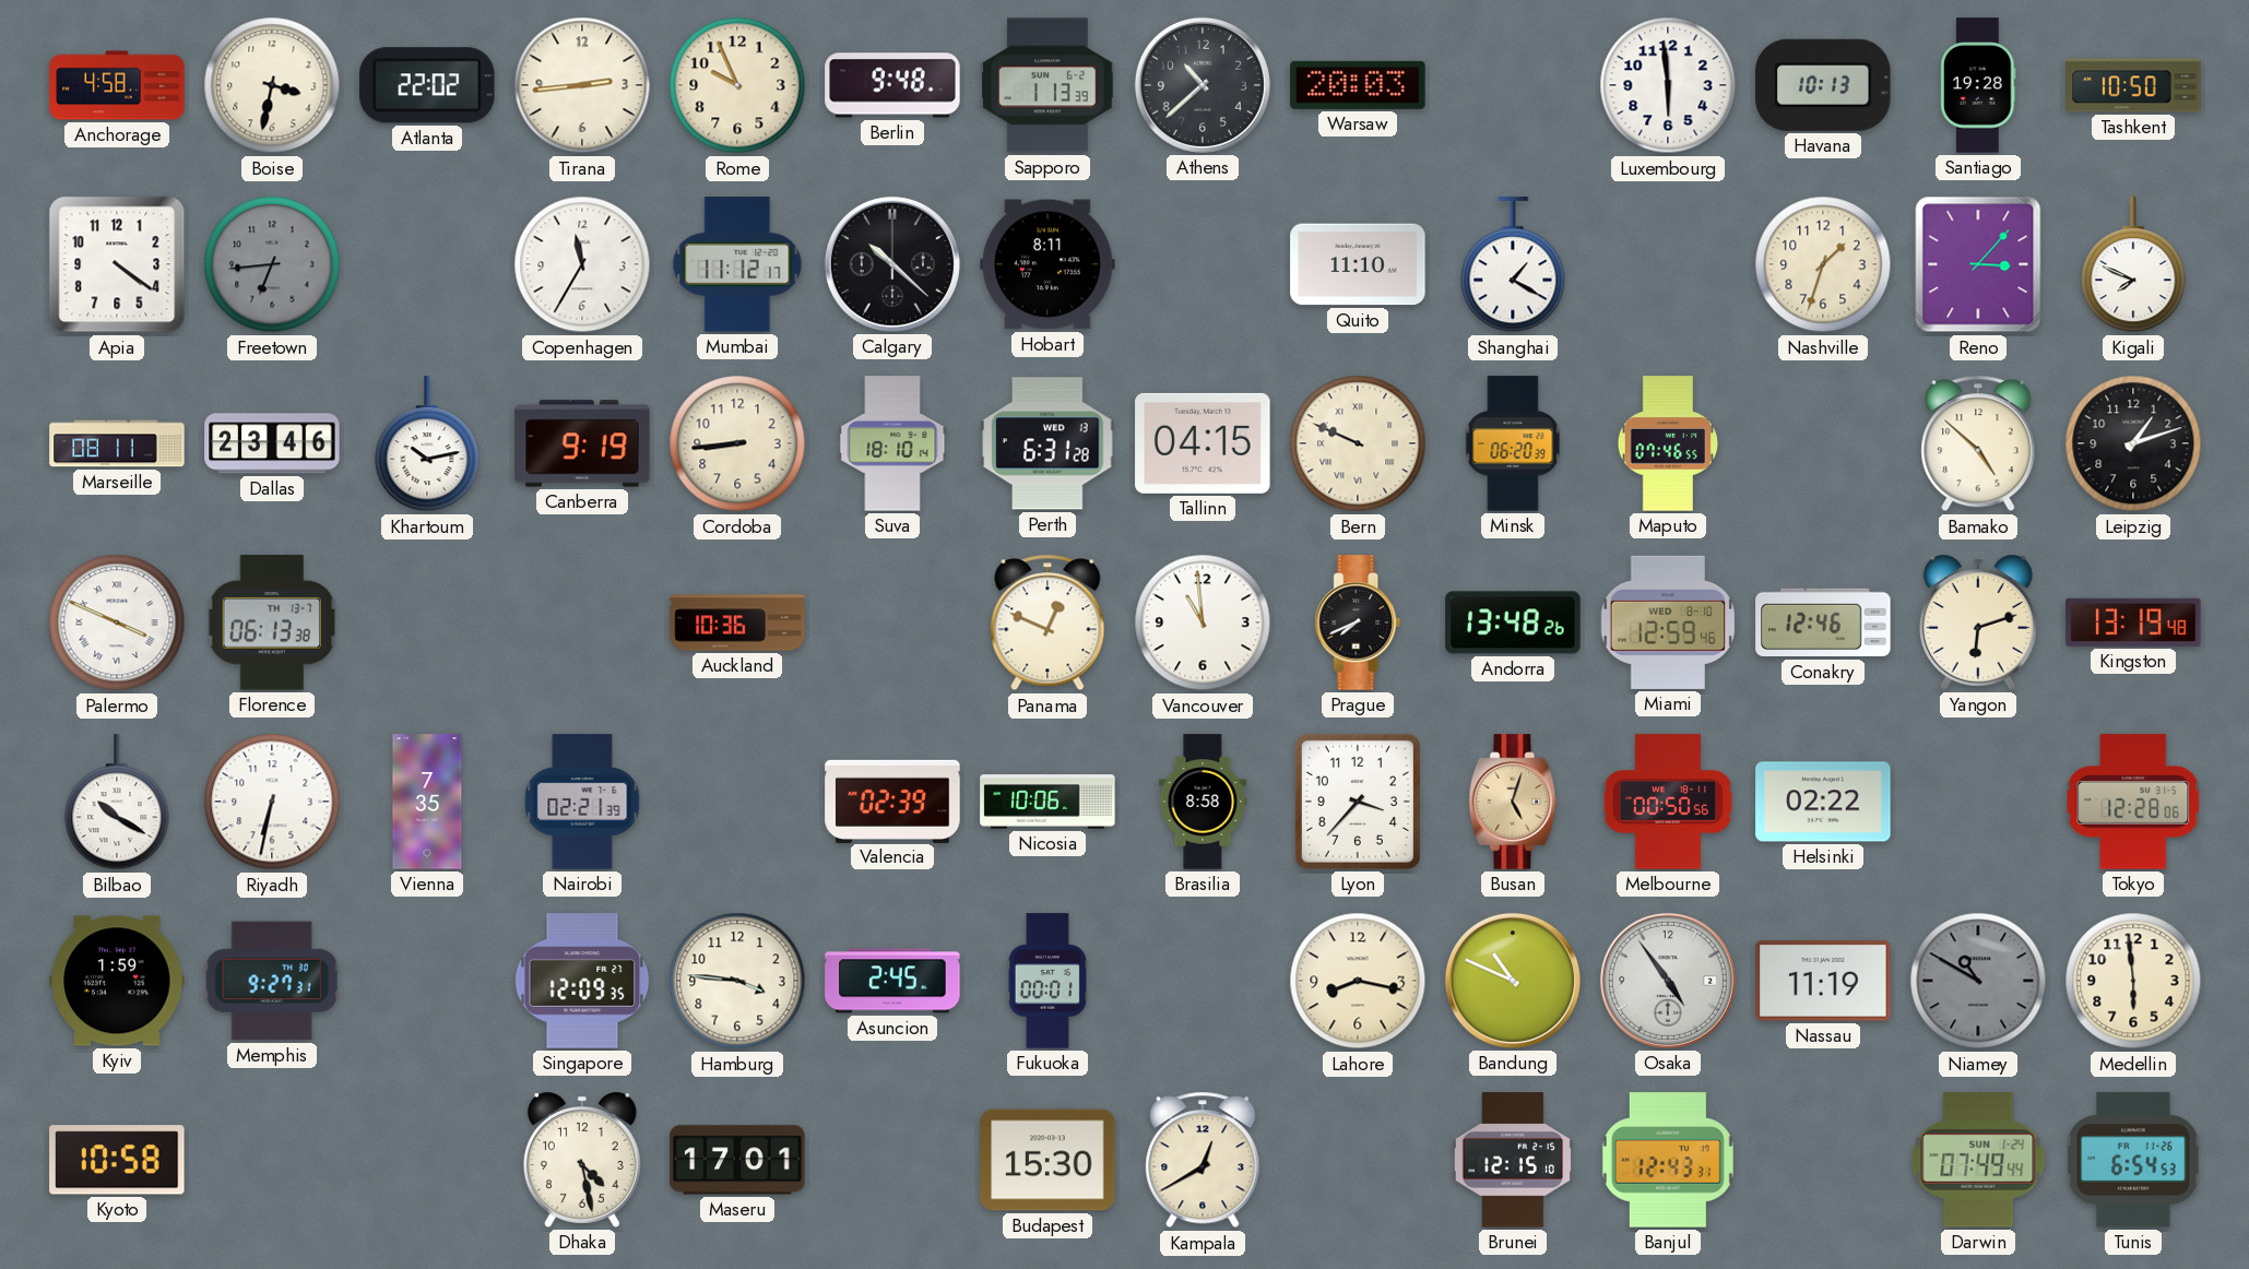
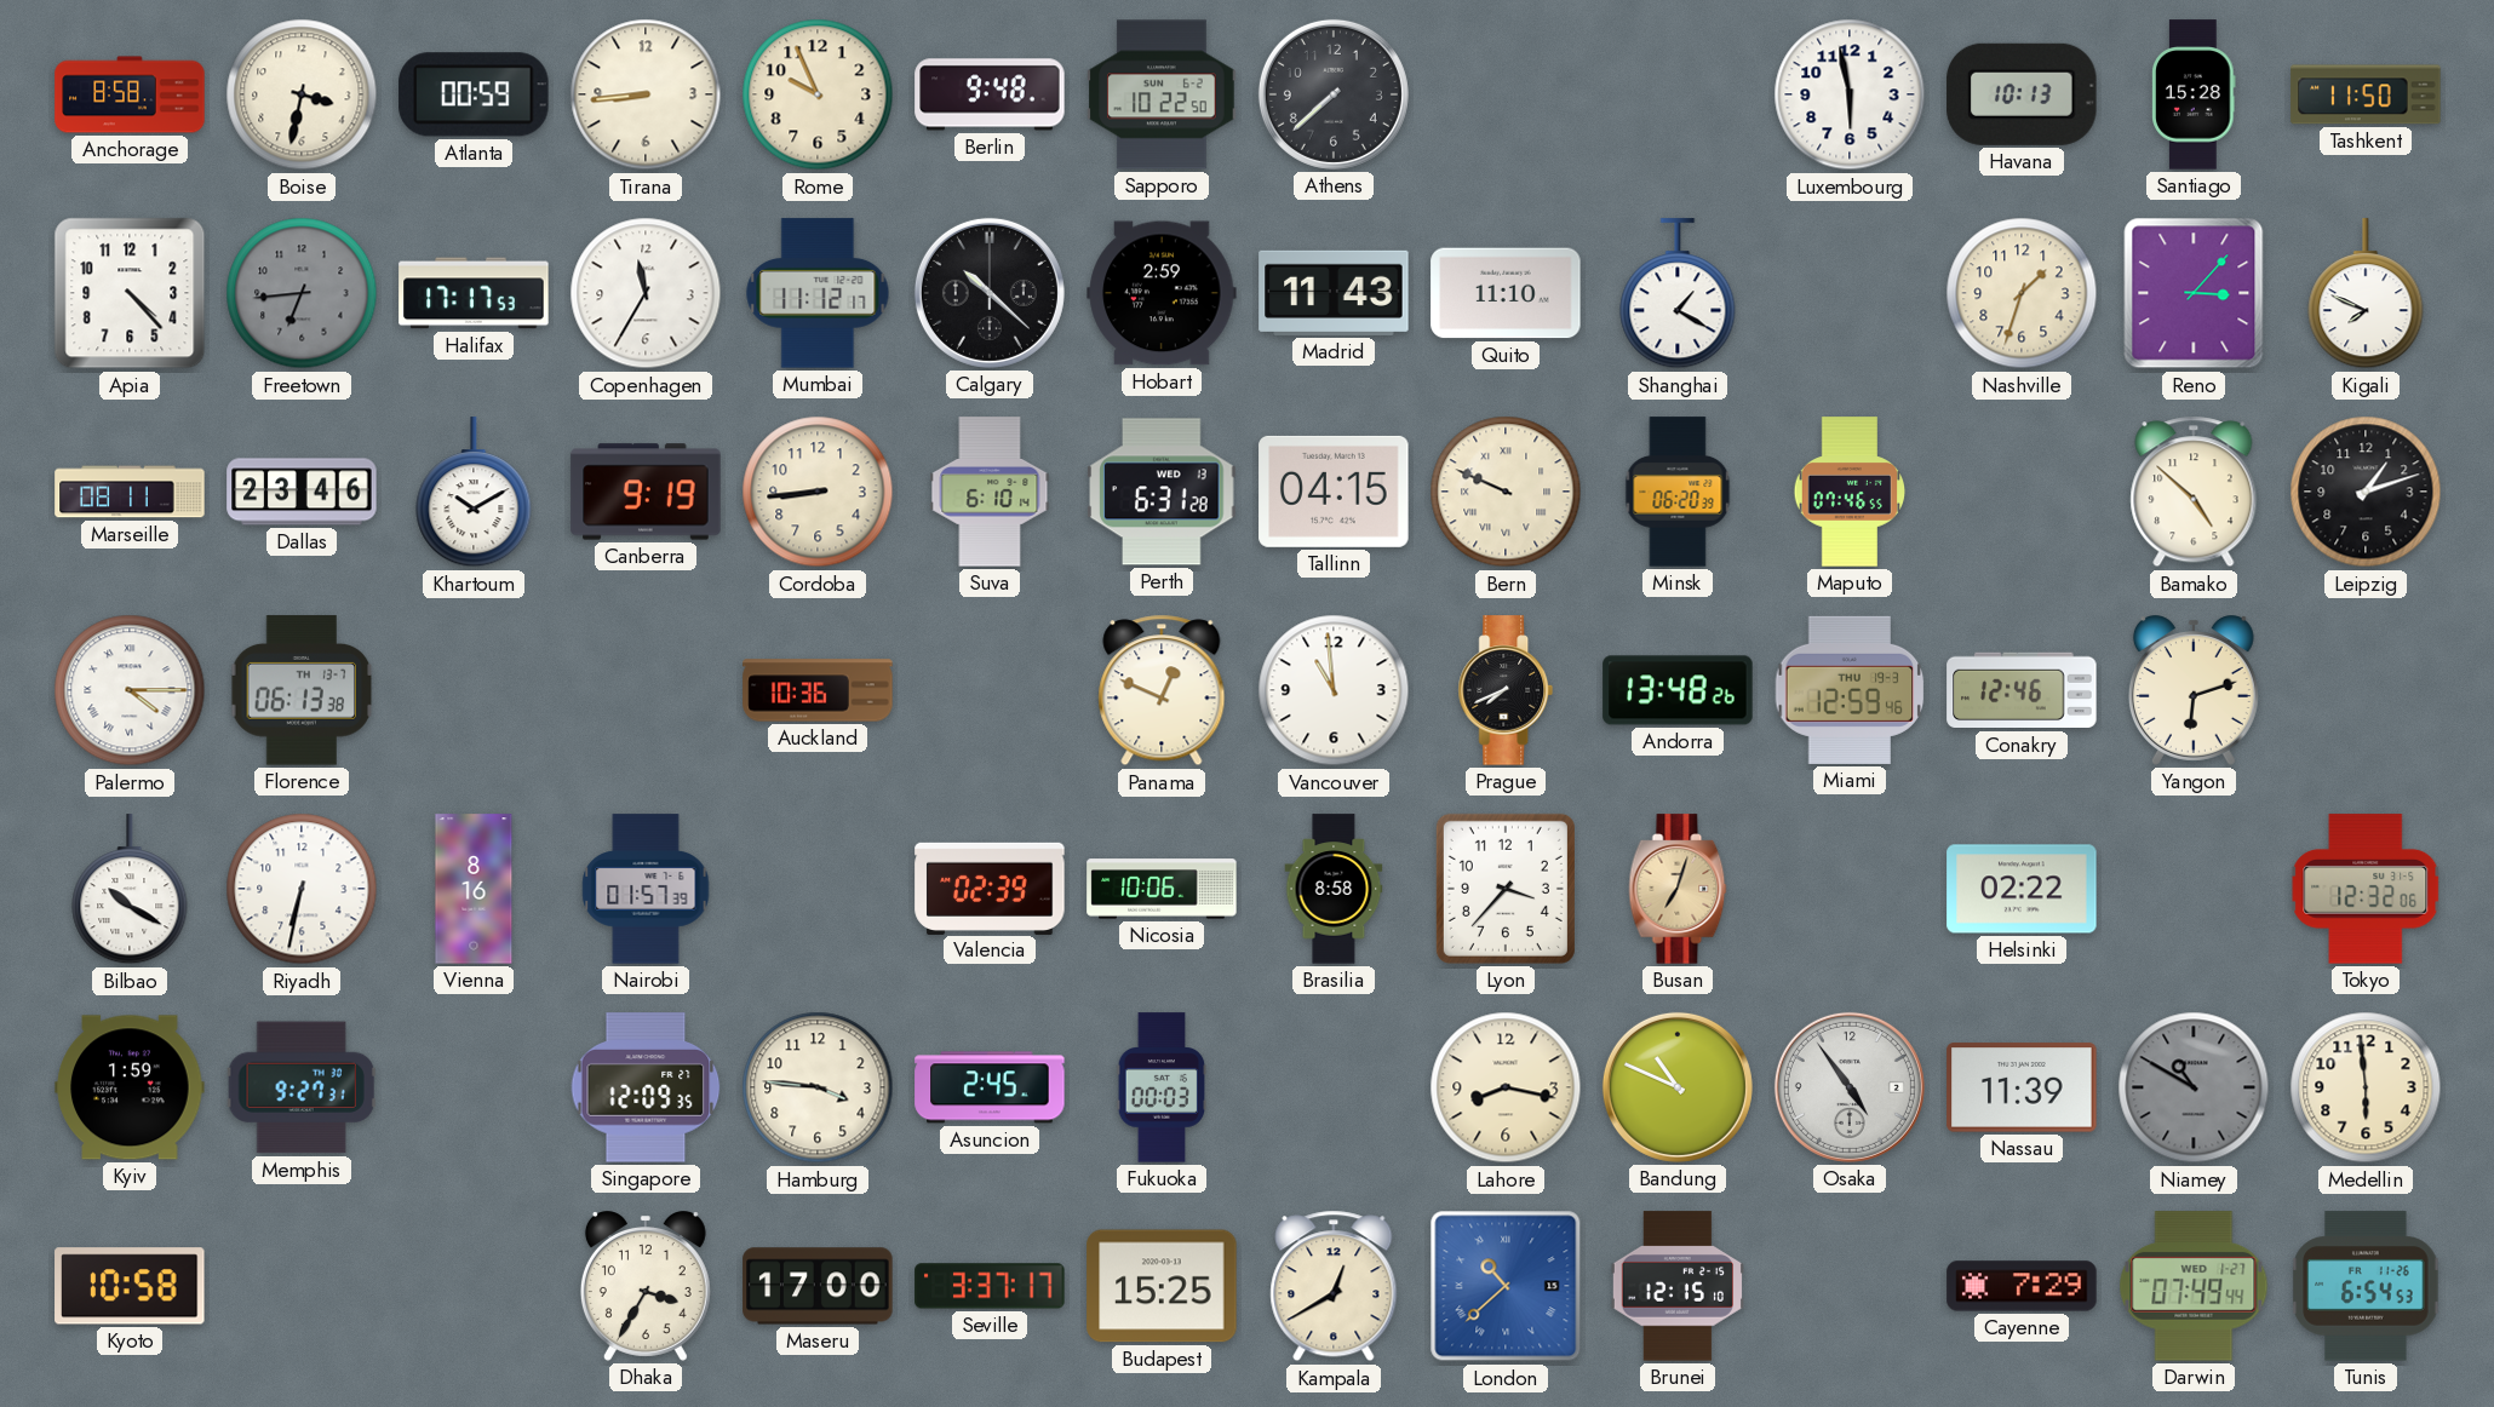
Anchorage: 4:58 -> 8:58 (130, 94)
Atlanta: 22:02 -> 00:59 (474, 94)
Tirana: 2:44 -> 8:44 (646, 94)
Sapporo: 1:13 -> 10:22 (1162, 94)
Athens: 10:38 -> 7:38 (1334, 94)
Warsaw: 20:03 -> none (1358, 85)
Luxembourg: 5:59 -> 5:58 (1850, 94)
Santiago: 19:28 -> 15:28 (2194, 94)
Tashkent: 10:50 -> 11:50 (2366, 94)
Apia: 4:21 -> 4:23 (130, 293)
Halifax: none -> 17:17 (474, 293)
Hobart: 8:11 -> 2:59 (1162, 293)
Madrid: none -> 11:43 (1334, 293)
Khartoum: 10:13 -> 10:10 (474, 493)
Suva: 18:10 -> 6:10 (990, 492)
Palermo: 3:49 -> 4:15 (130, 690)
Miami date: WED 8-10 -> THU 19-3 (1850, 690)
Kingston: 13:19 -> none (2133, 622)
Vienna: 7:35 -> 8:16 (474, 889)
Nairobi: 02:21 -> 01:57 (646, 889)
Busan: 5:03 -> 7:03 (1678, 889)
Melbourne: 00:50 -> none (1668, 802)
Tokyo: 12:28 -> 12:32 (2366, 889)
Fukuoka: 00:01 -> 00:03 (1162, 1087)
Nassau: 11:19 -> 11:39 (2022, 1087)
Dhaka: 4:28 -> 3:35 (646, 1286)
Maseru: 17:01 -> 17:00 (818, 1286)
Seville: none -> 3:37 (990, 1286)
Budapest: 15:30 -> 15:25 (1162, 1286)
London: none -> 10:38 (1506, 1286)
Banjul: 12:43 -> none (1668, 1160)
Cayenne: none -> 7:29 (2022, 1286)
Darwin date: SUN 1-24 -> WED 1-27 (2194, 1286)
